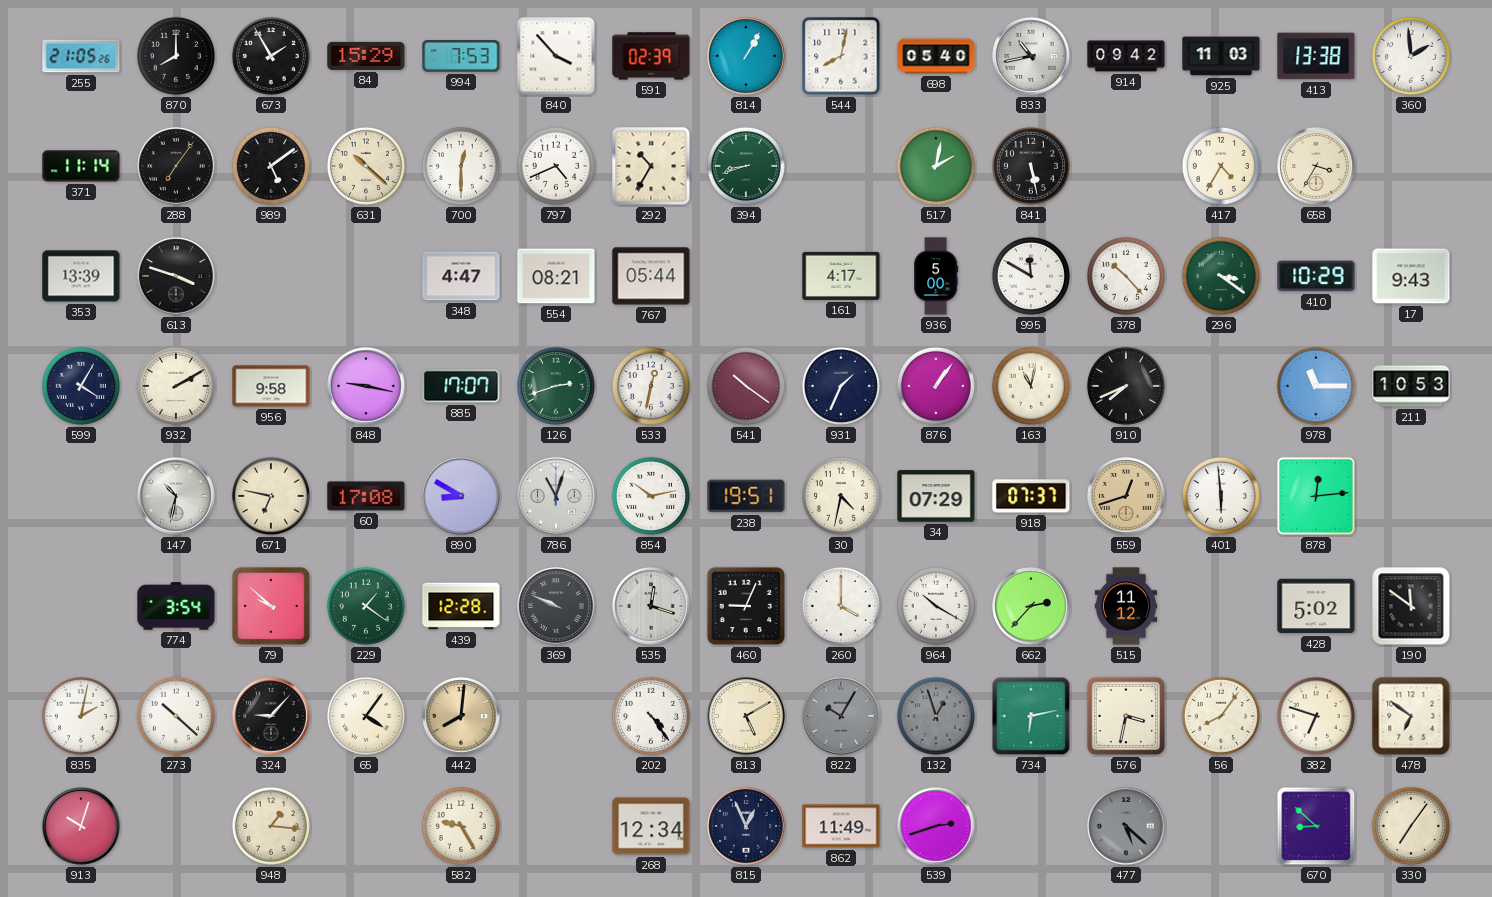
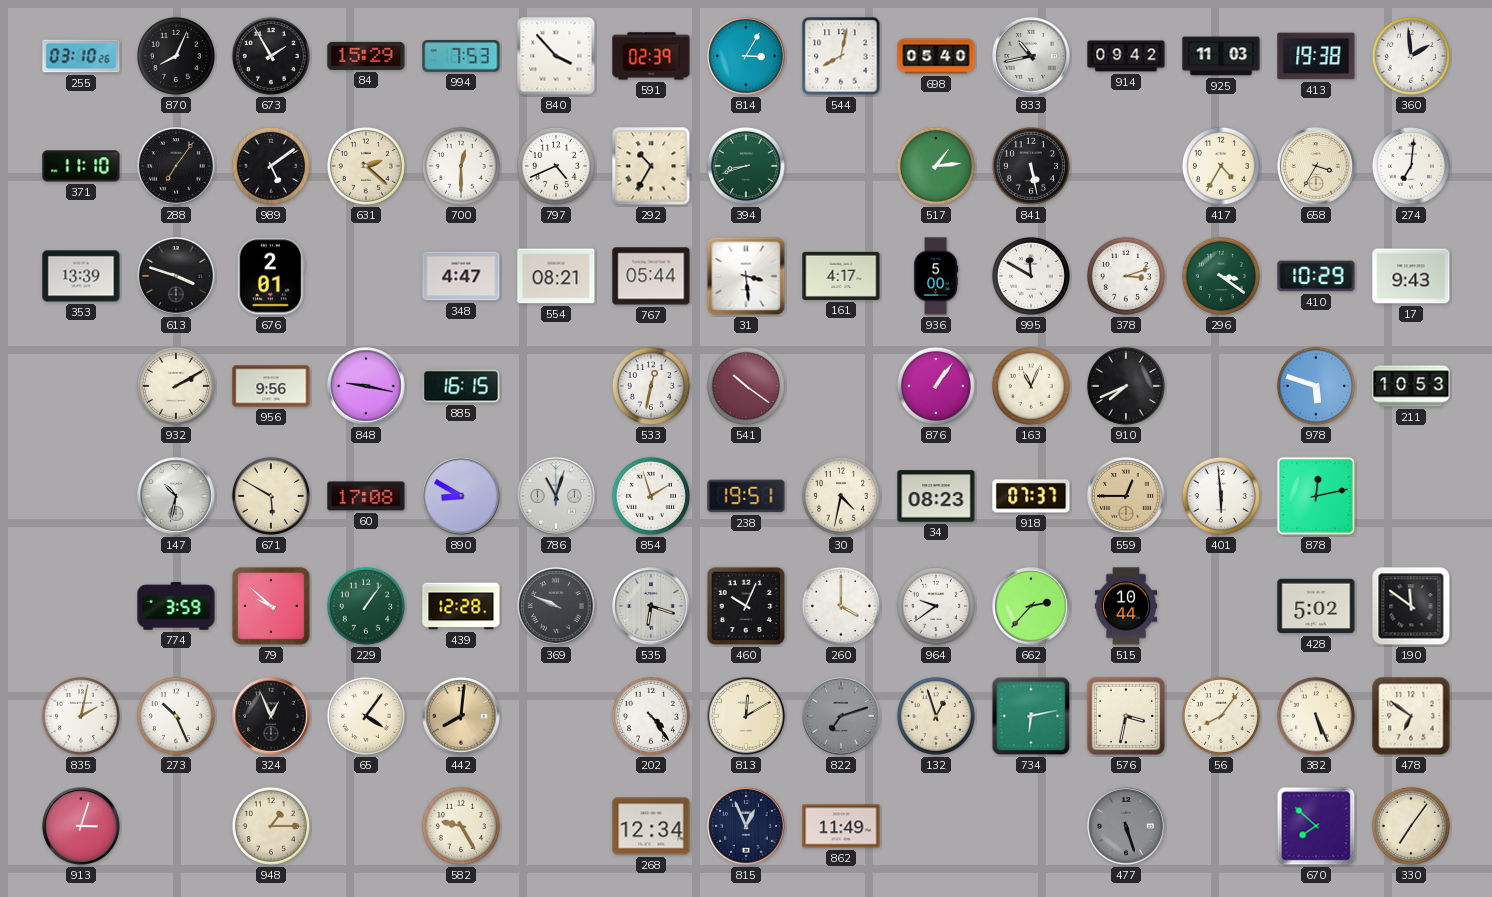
255: 21:05 -> 03:10 (81, 56)
870: 8:00 -> 8:04 (176, 56)
814: 1:05 -> 3:05 (746, 56)
413: 13:38 -> 19:38 (1316, 56)
371: 11:14 -> 11:10 (81, 166)
631: 10:22 -> 2:22 (366, 166)
517: 2:02 -> 1:14 (936, 166)
274: none -> 7:01 (1411, 166)
676: none -> 2:01 (271, 276)
31: none -> 3:29 (746, 276)
378: 10:23 -> 3:12 (1126, 276)
599: 4:05 -> none (81, 386)
956: 9:58 -> 9:56 (271, 386)
885: 17:07 -> 16:15 (461, 386)
126: 2:42 -> none (556, 386)
931: 1:34 -> none (841, 386)
163: 11:02 -> 11:04 (1031, 386)
978: 11:15 -> 5:48 (1316, 386)
671: 6:47 -> 5:50 (271, 496)
854: 10:13 -> 1:57 (651, 496)
34: 07:29 -> 08:23 (936, 496)
559: 12:42 -> 12:45 (1126, 496)
878: 12:14 -> 12:13 (1316, 496)
774: 3:54 -> 3:59 (176, 606)
229: 1:21 -> 1:06 (366, 606)
535: 12:18 -> 6:18 (651, 606)
460: 9:04 -> 10:04 (746, 606)
964: 10:20 -> 9:39 (936, 606)
515: 11:12 -> 10:44 (1126, 606)
273: 10:22 -> 10:26 (176, 716)
324: 9:07 -> 12:56 (271, 716)
813: 5:10 -> 12:10 (746, 716)
822: 10:05 -> 7:12 (841, 716)
132 dial: grey -> cream (936, 716)
382: 6:48 -> 5:26 (1316, 716)
913: 10:03 -> 3:03 (81, 826)
948: 1:16 -> 1:15 (271, 826)
539: 2:42 -> none (936, 826)
477: 5:22 -> 5:27 (1126, 826)
670: 8:52 -> 7:52 (1316, 826)
